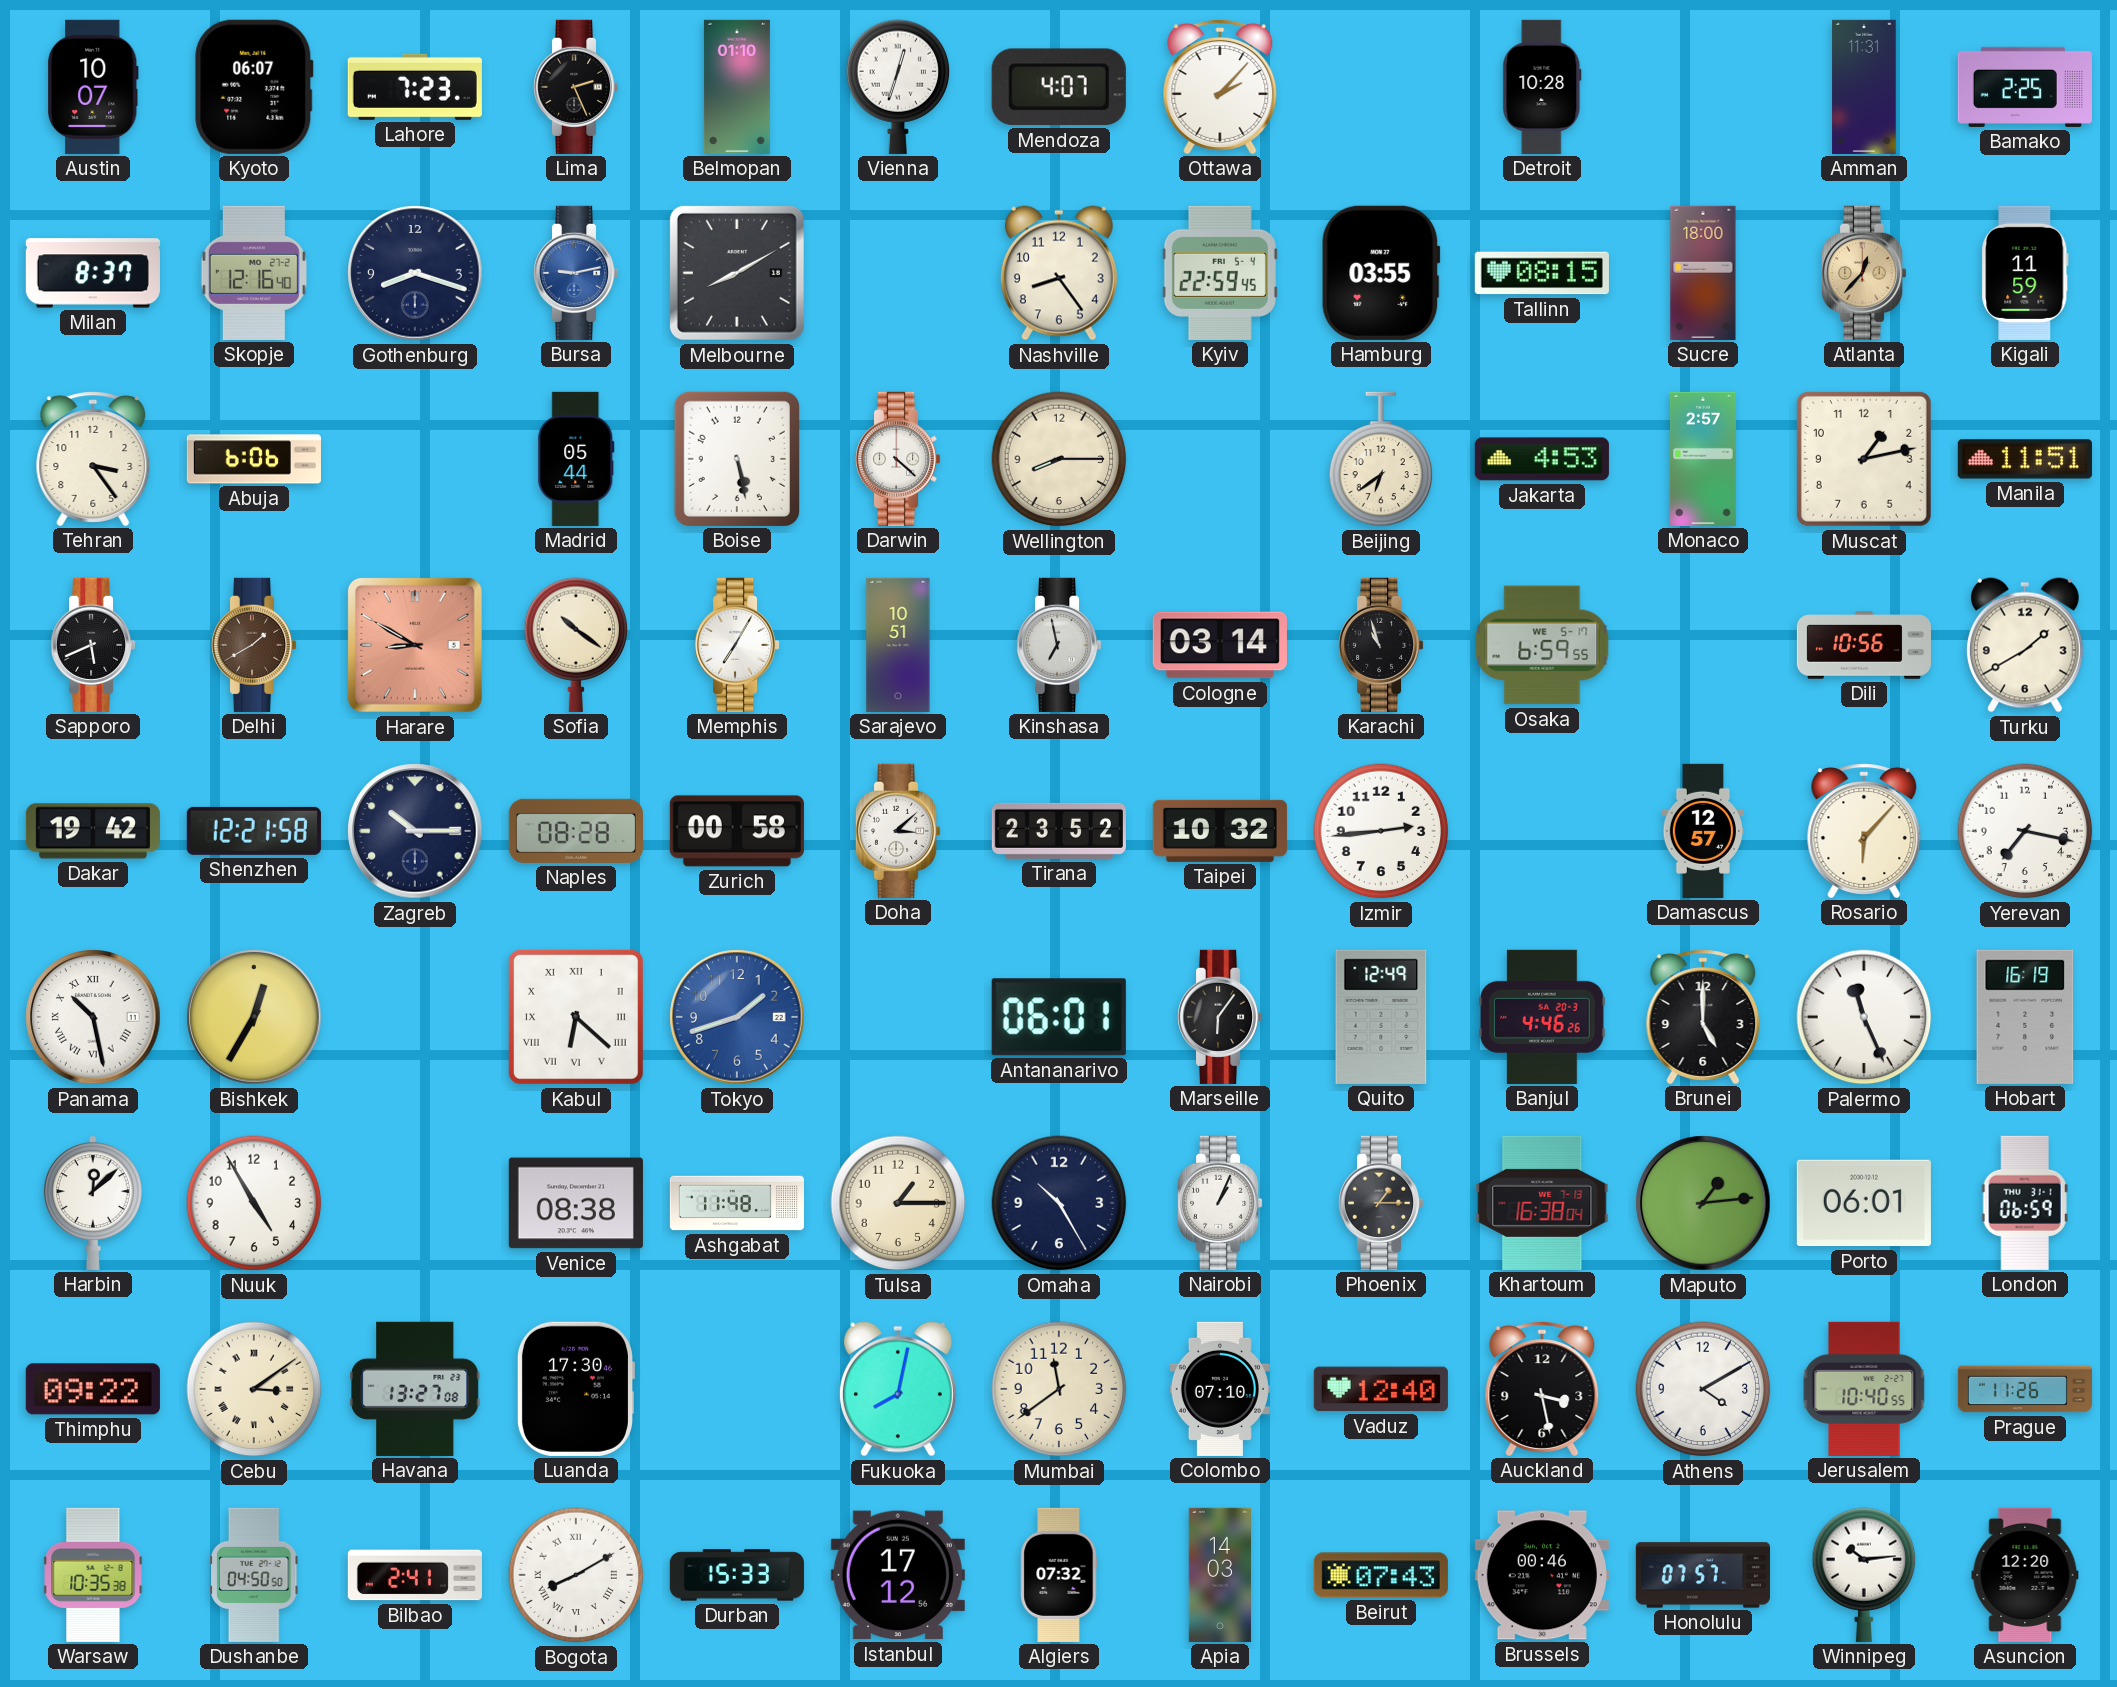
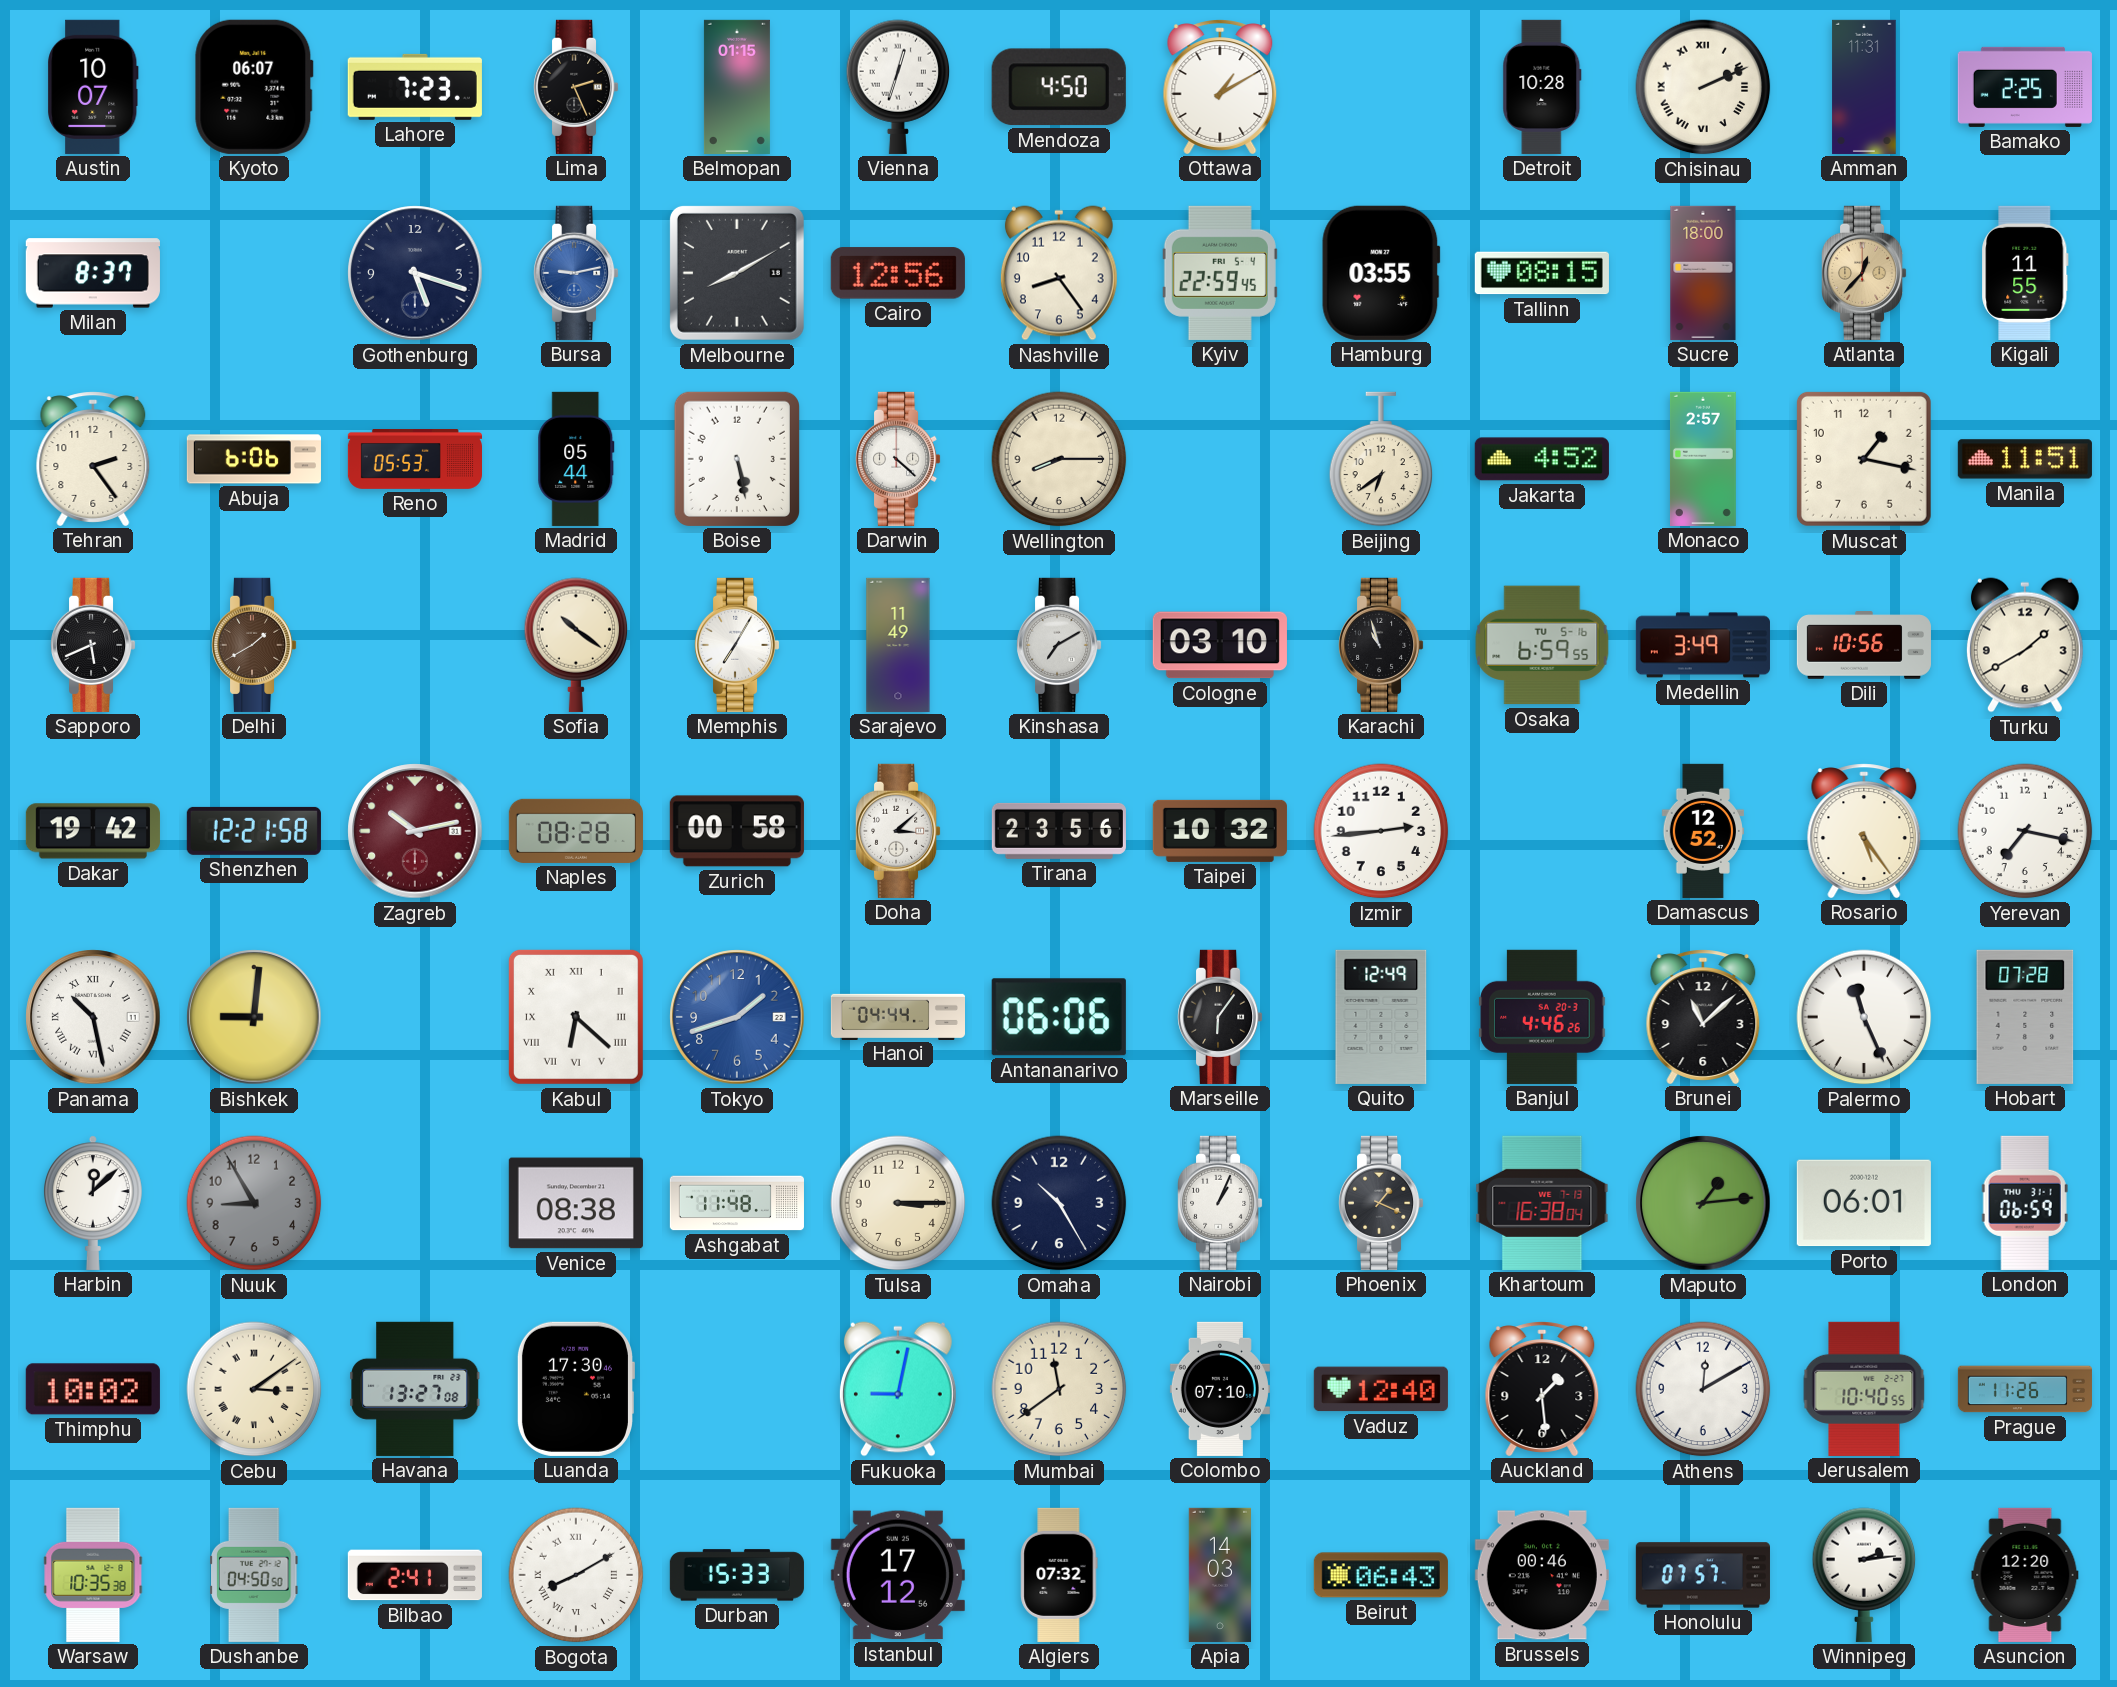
Belmopan: 01:10 -> 01:15 (737, 87)
Mendoza: 4:07 -> 4:50 (1059, 87)
Ottawa: 2:07 -> 1:10 (1220, 87)
Chisinau: none -> 2:11 (1703, 87)
Skopje: 12:16 -> none (254, 273)
Gothenburg: 8:18 -> 5:18 (415, 273)
Cairo: none -> 12:56 (898, 273)
Kigali: 11:59 -> 11:55 (2025, 273)
Tehran: 3:24 -> 2:24 (93, 459)
Reno: none -> 05:53 (414, 460)
Jakarta: 4:53 -> 4:52 (1542, 459)
Muscat: 1:13 -> 1:17 (1864, 459)
Harare: 8:50 -> none (415, 645)
Sarajevo: 10:51 -> 11:49 (898, 645)
Kinshasa: 6:58 -> 7:10 (1060, 645)
Cologne: 03:14 -> 03:10 (1220, 645)
Osaka date: WE 5-17 -> TU 5-16 (1542, 645)
Medellin: none -> 3:49 (1703, 645)
Zagreb: 10:15 -> 10:13 (415, 831)
Zagreb dial: navy -> burgundy (415, 831)
Tirana: 23:52 -> 23:56 (1059, 831)
Damascus: 12:57 -> 12:52 (1703, 831)
Rosario: 6:07 -> 5:24 (1864, 831)
Bishkek: 12:35 -> 9:01 (254, 1017)
Hanoi: none -> 04:44 (897, 1016)
Antananarivo: 06:01 -> 06:06 (1059, 1017)
Brunei: 5:00 -> 11:08 (1703, 1017)
Hobart: 16:19 -> 07:28 (2025, 1017)
Nuuk: 4:55 -> 8:55 (254, 1203)
Nuuk dial: white -> grey (254, 1203)
Tulsa: 1:15 -> 3:15 (898, 1203)
Phoenix: 1:15 -> 1:19 (1382, 1203)
Thimphu: 09:22 -> 10:02 (93, 1389)
Fukuoka: 8:02 -> 9:02 (898, 1389)
Auckland: 3:28 -> 1:29 (1542, 1389)
Athens: 4:10 -> 12:10 (1703, 1389)
Beirut: 07:43 -> 06:43 (1381, 1575)
Winnipeg: 10:14 -> 2:14 (1864, 1575)
